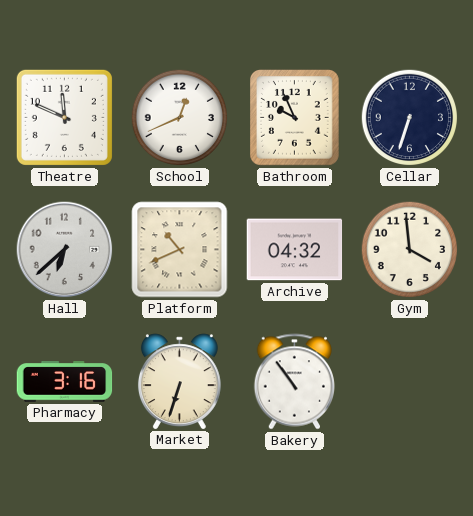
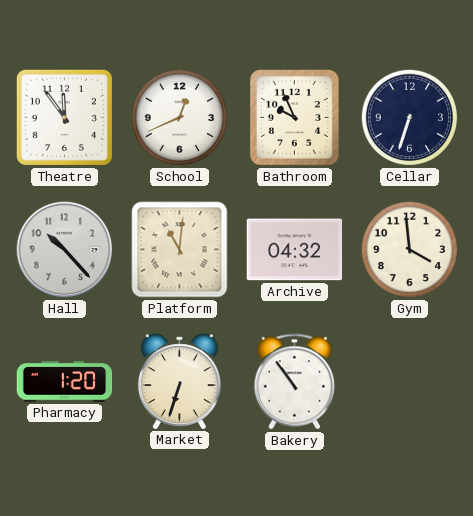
Theatre: 11:49 -> 11:54 (64, 117)
Hall: 6:38 -> 10:23 (65, 250)
Platform: 10:41 -> 11:01 (180, 250)
Pharmacy: 3:16 -> 1:20 (65, 382)
